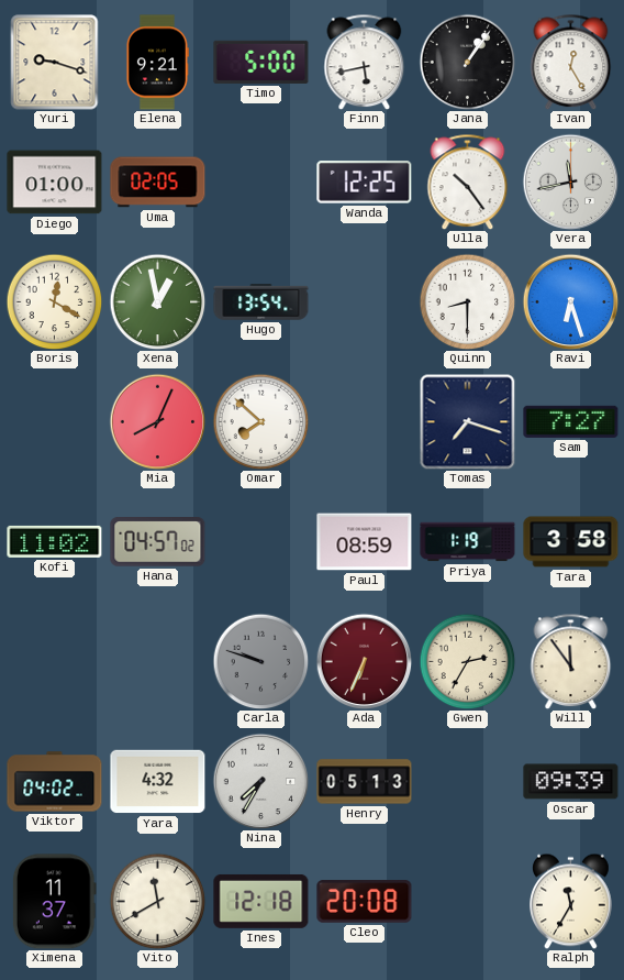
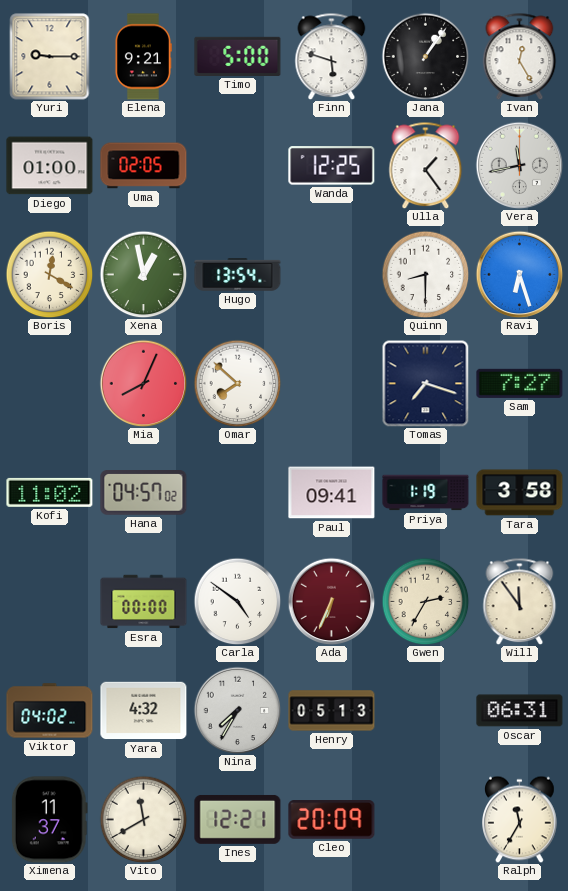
Yuri: 9:18 -> 9:15 (50, 57)
Finn: 5:43 -> 5:48 (332, 56)
Ulla: 10:24 -> 1:24 (426, 165)
Paul: 08:59 -> 09:41 (332, 493)
Esra: none -> 00:00 (144, 602)
Carla: 9:48 -> 4:51 (237, 601)
Carla dial: grey -> white (237, 601)
Oscar: 09:39 -> 06:31 (520, 711)
Ines: 12:18 -> 12:21 (238, 819)
Cleo: 20:08 -> 20:09 (332, 820)
